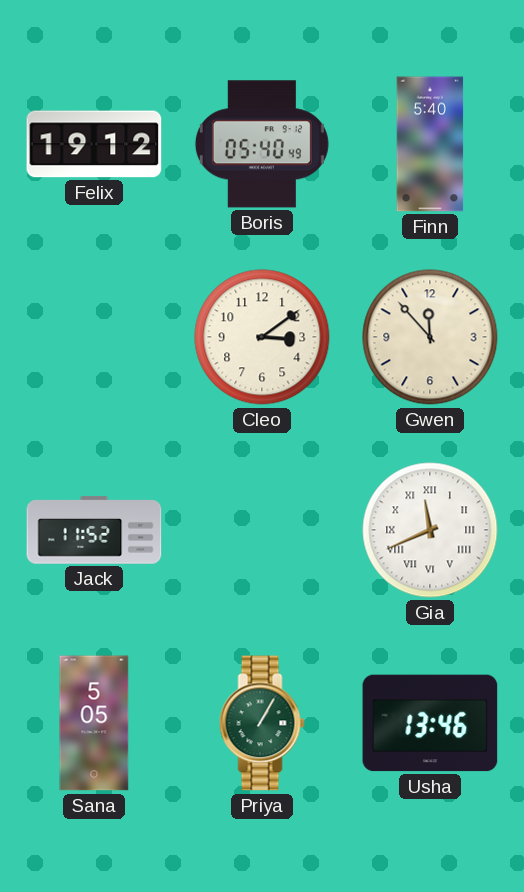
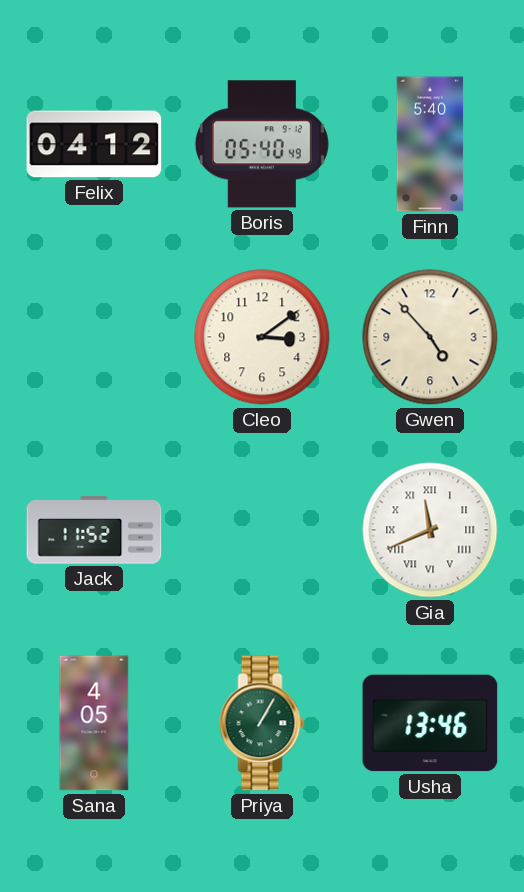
Felix: 19:12 -> 04:12 (94, 144)
Gwen: 11:53 -> 4:53 (430, 337)
Sana: 5:05 -> 4:05 (94, 723)
